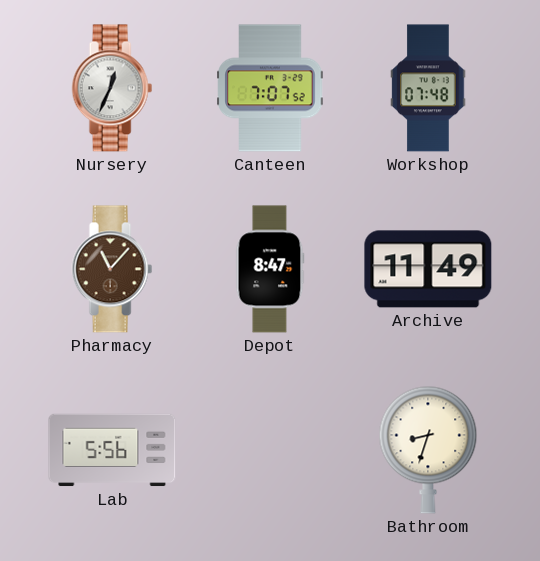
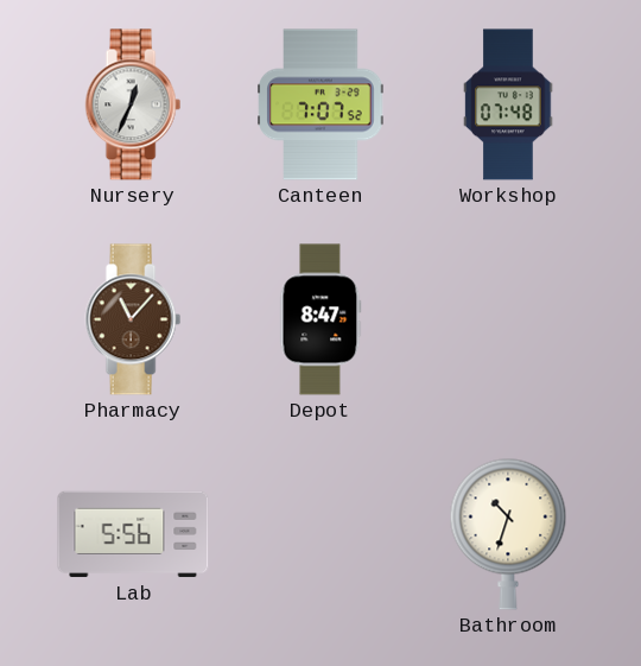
Archive: 11:49 -> none (428, 269)
Bathroom: 8:33 -> 10:33 (508, 534)
